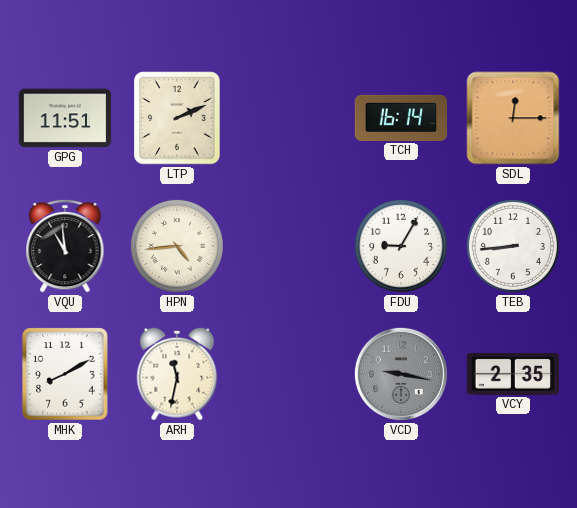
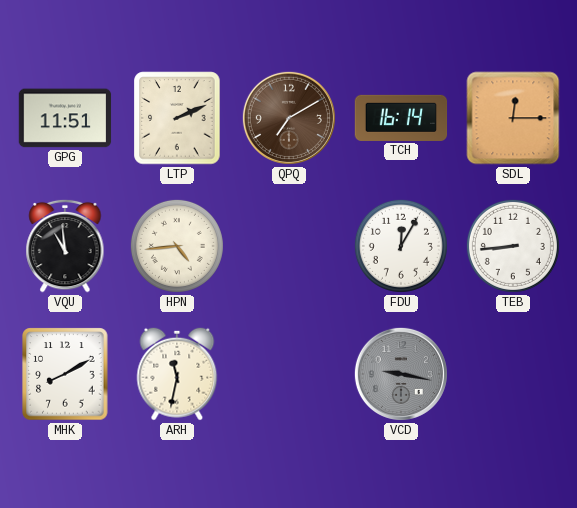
QPQ: none -> 7:10 (289, 118)
FDU: 9:05 -> 12:05 (401, 246)
VCY: 2:35 -> none (512, 374)
